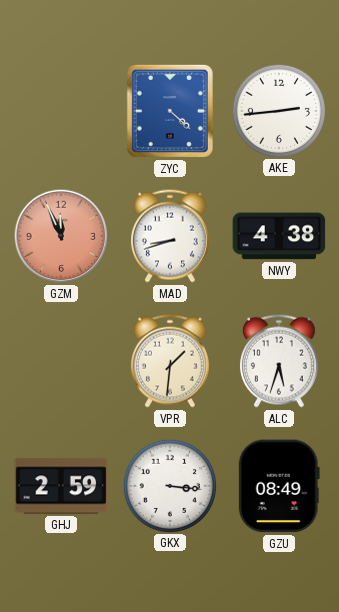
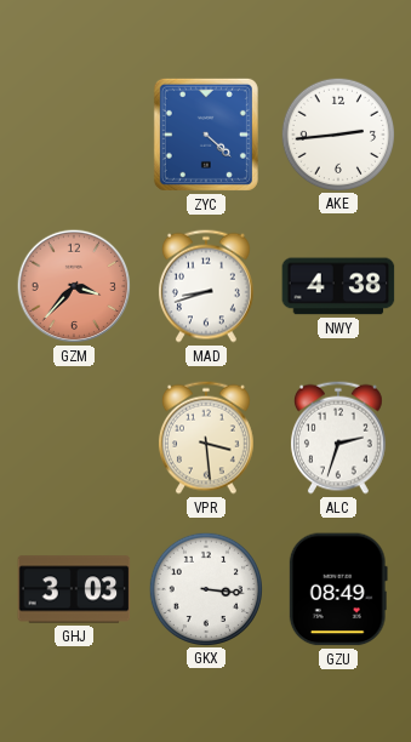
GZM: 11:56 -> 3:37 (74, 286)
VPR: 1:31 -> 3:29 (206, 438)
ALC: 5:33 -> 2:33 (338, 438)
GHJ: 2:59 -> 3:03 (74, 589)
